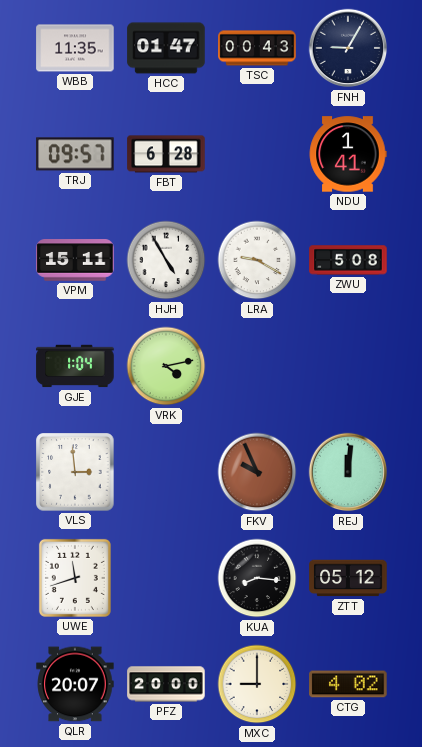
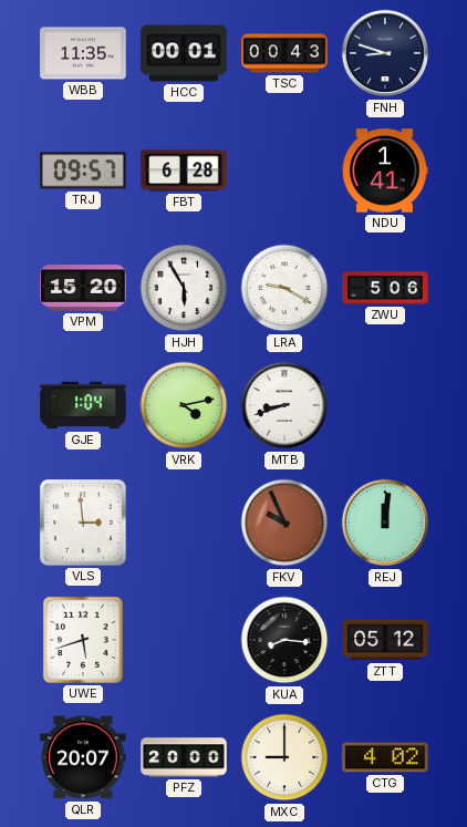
HCC: 01:47 -> 00:01 (184, 53)
FNH: 9:05 -> 8:48 (385, 53)
VPM: 15:11 -> 15:20 (83, 288)
HJH: 4:55 -> 5:55 (184, 288)
ZWU: 5:08 -> 5:06 (385, 288)
MTB: none -> 8:42 (284, 405)
UWE: 11:42 -> 5:42 (83, 640)
